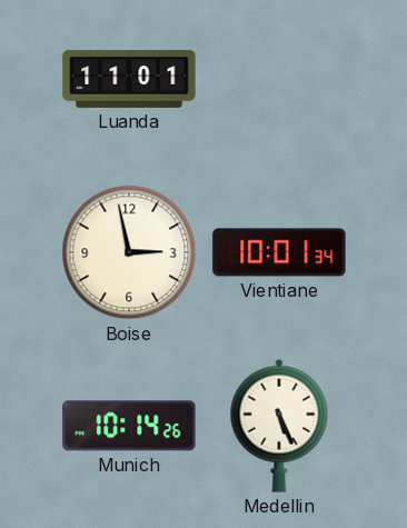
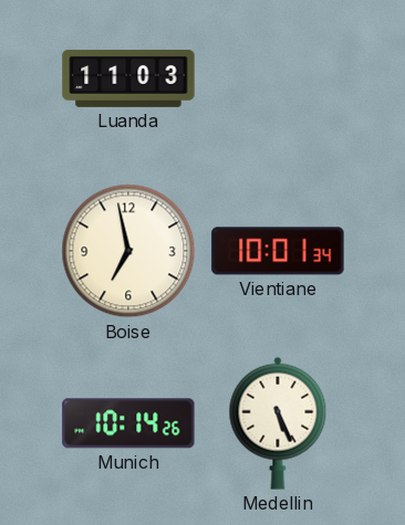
Luanda: 11:01 -> 11:03 (128, 78)
Boise: 2:58 -> 6:58 (128, 251)
